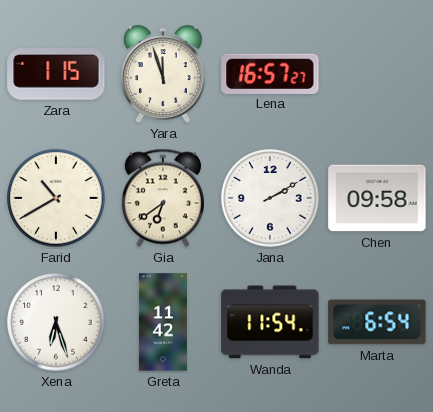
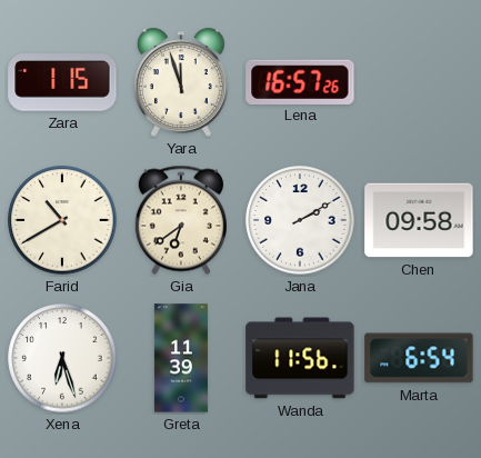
Lena: 16:57:27 -> 16:57:26 (300, 81)
Greta: 11:42 -> 11:39 (181, 358)
Wanda: 11:54 -> 11:56 (300, 358)
